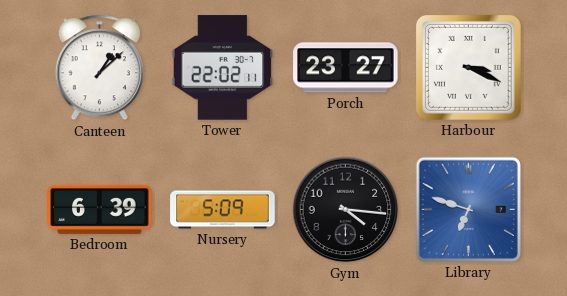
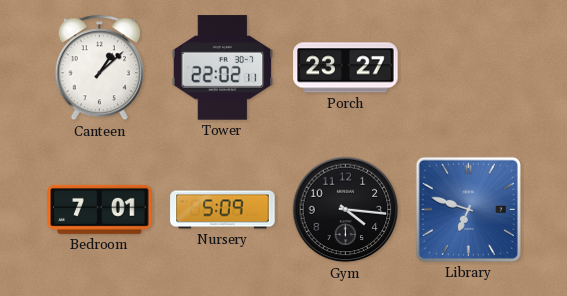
Harbour: 3:19 -> none (468, 67)
Bedroom: 6:39 -> 7:01 (100, 209)
